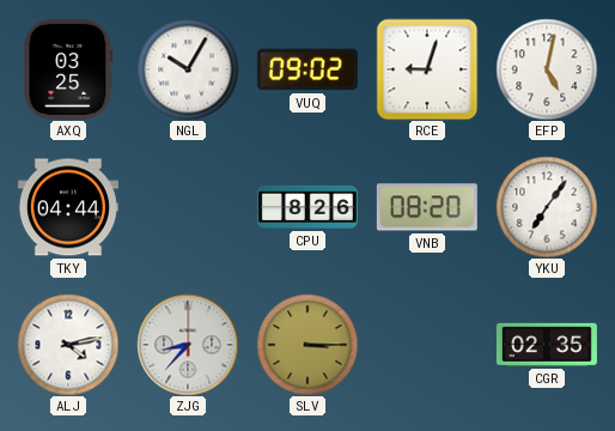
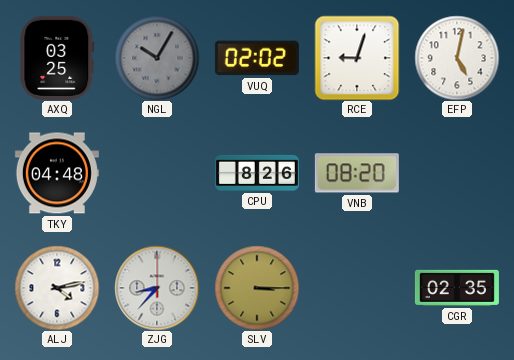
NGL dial: white -> grey (157, 58)
VUQ: 09:02 -> 02:02 (257, 58)
TKY: 04:44 -> 04:48 (57, 173)
YKU: 7:06 -> none (547, 207)
